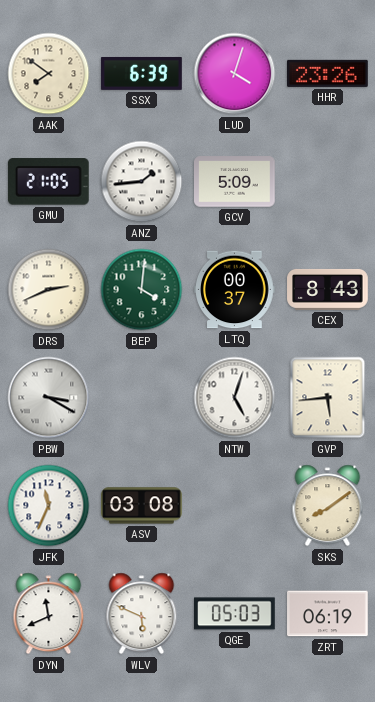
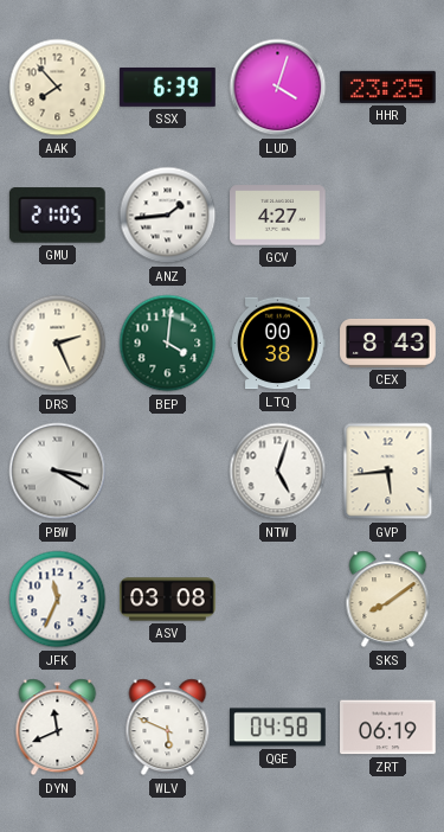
AAK: 7:51 -> 7:53 (58, 88)
HHR: 23:26 -> 23:25 (388, 87)
GCV: 5:09 -> 4:27 (278, 216)
DRS: 2:41 -> 2:26 (58, 344)
LTQ: 00:37 -> 00:38 (278, 344)
QGE: 05:03 -> 04:58 (278, 728)
